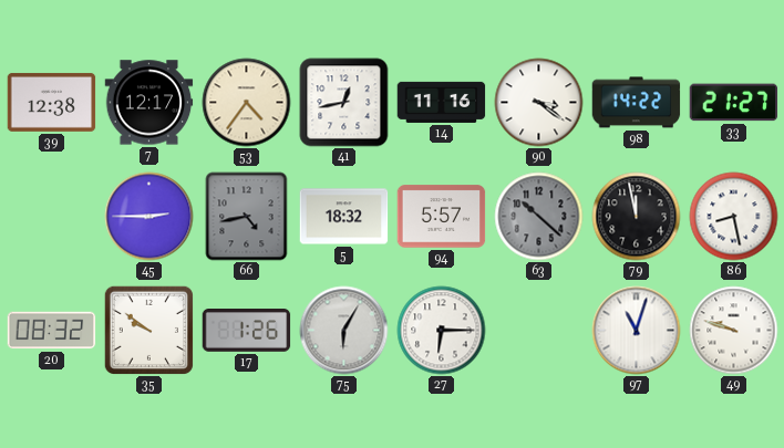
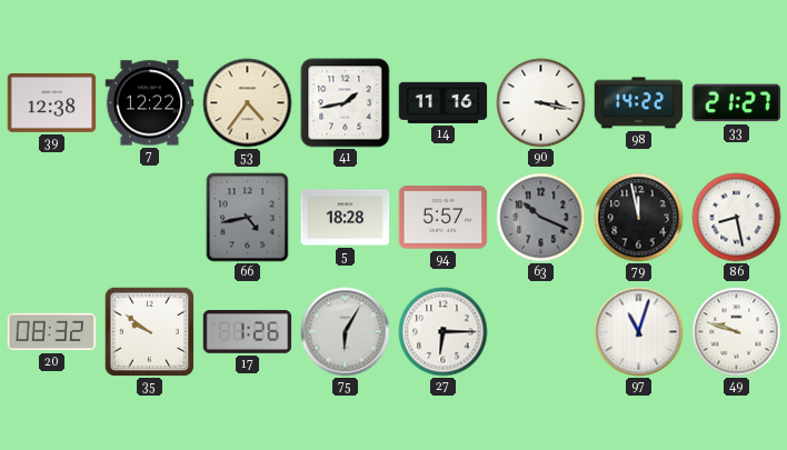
7: 12:17 -> 12:22 (150, 103)
41: 12:43 -> 1:43 (346, 103)
90: 3:21 -> 3:17 (541, 103)
45: 2:45 -> none (149, 217)
5: 18:32 -> 18:28 (346, 218)
63: 10:22 -> 10:19 (541, 218)
